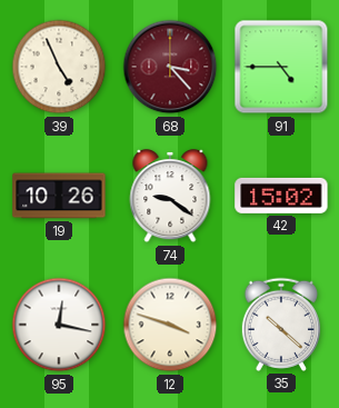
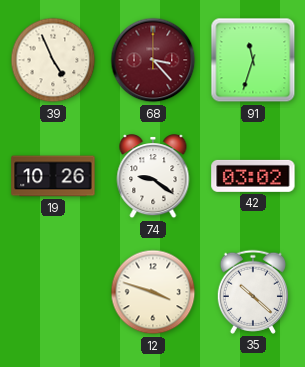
91: 4:45 -> 11:33 (253, 60)
42: 15:02 -> 03:02 (253, 176)
95: 12:17 -> none (59, 325)
